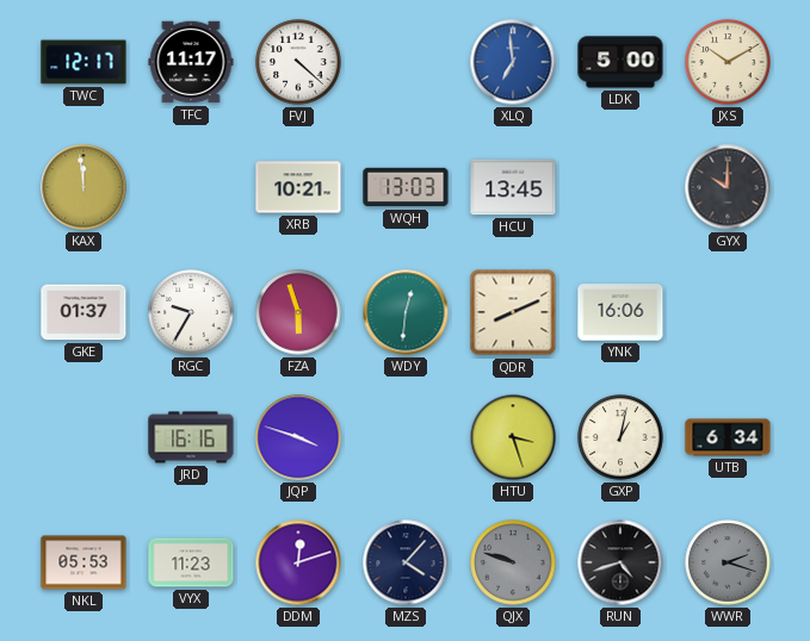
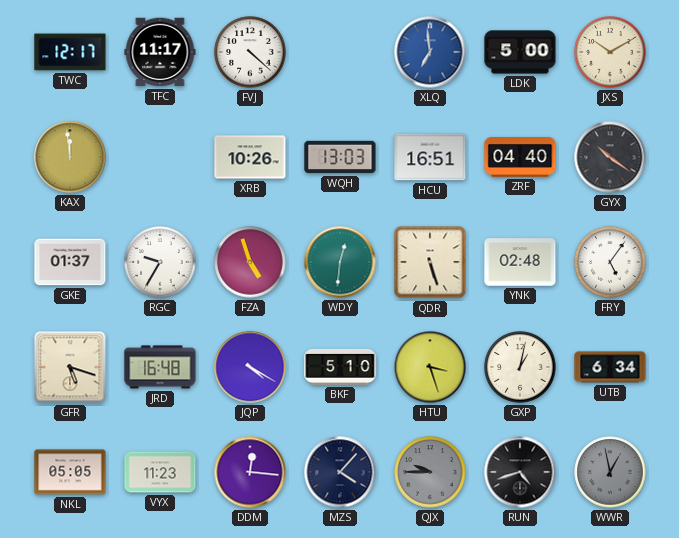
XRB: 10:21 -> 10:26 (250, 157)
HCU: 13:45 -> 16:51 (430, 157)
ZRF: none -> 04:40 (520, 158)
GYX: 10:00 -> 10:21 (610, 157)
FZA: 5:57 -> 4:57 (250, 262)
QDR: 8:11 -> 5:27 (430, 262)
YNK: 16:06 -> 02:48 (520, 262)
FRY: none -> 5:06 (610, 262)
GFR: none -> 5:18 (70, 367)
JRD: 16:16 -> 16:48 (160, 367)
JQP: 3:48 -> 4:20 (250, 367)
BKF: none -> 5:10 (340, 367)
NKL: 05:53 -> 05:05 (70, 472)
DDM: 12:12 -> 12:16 (250, 472)
QJX: 9:48 -> 9:45 (430, 472)
WWR: 2:18 -> 12:58 (610, 472)
